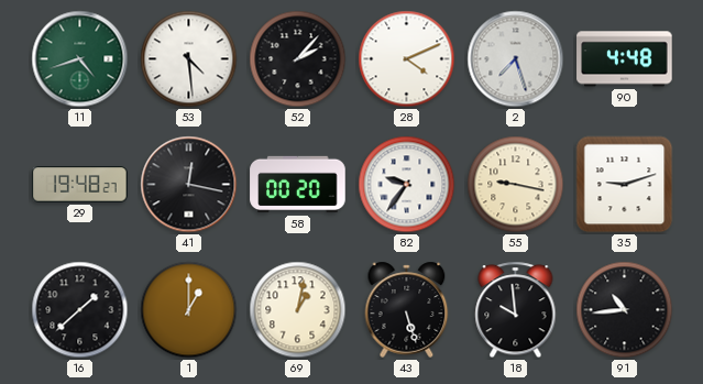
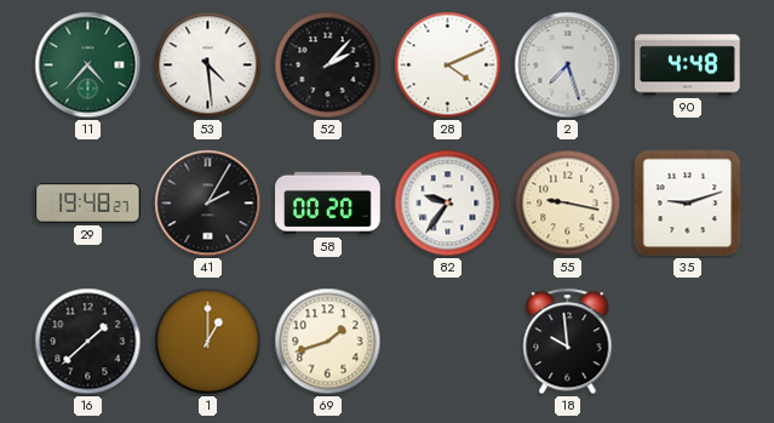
11: 4:42 -> 4:37 (88, 65)
41: 12:17 -> 2:05 (208, 204)
69: 1:02 -> 1:42 (328, 342)
43: 5:27 -> none (407, 309)
91: 10:44 -> none (625, 310)
